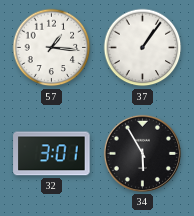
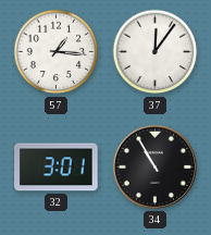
37: 1:06 -> 12:06 (156, 52)
34: 5:55 -> 10:55 (154, 166)
